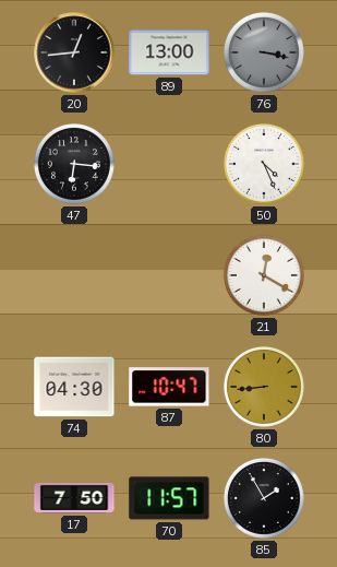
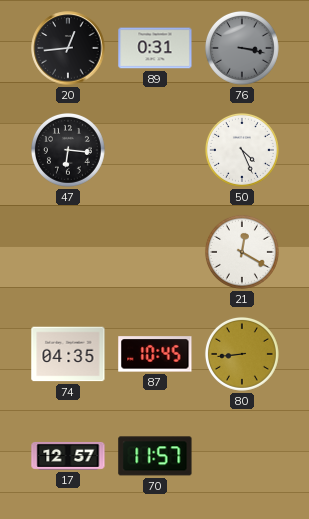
89: 13:00 -> 0:31 (155, 48)
74: 04:30 -> 04:35 (68, 354)
87: 10:47 -> 10:45 (155, 354)
17: 7:50 -> 12:57 (68, 456)
85: 1:55 -> none (264, 498)
